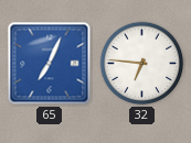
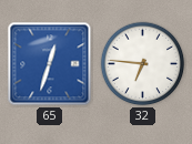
65: 7:04 -> 12:33 (50, 64)
